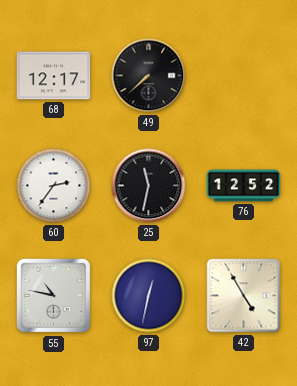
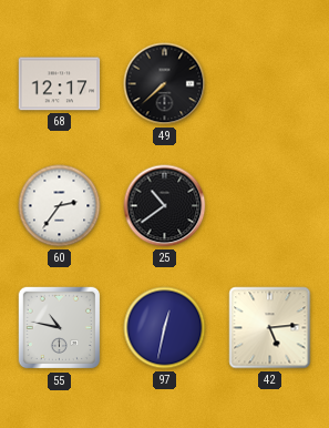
25: 11:32 -> 10:39 (165, 206)
76: 12:52 -> none (244, 186)
42: 4:55 -> 5:14 (270, 328)
